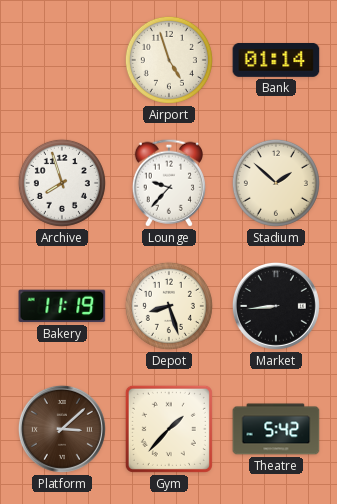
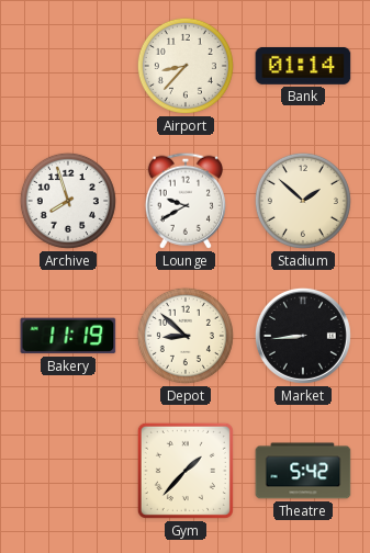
Airport: 4:57 -> 8:37 (186, 66)
Lounge: 9:37 -> 9:40 (184, 201)
Depot: 8:27 -> 8:52 (186, 336)
Platform: 3:08 -> none (62, 429)
